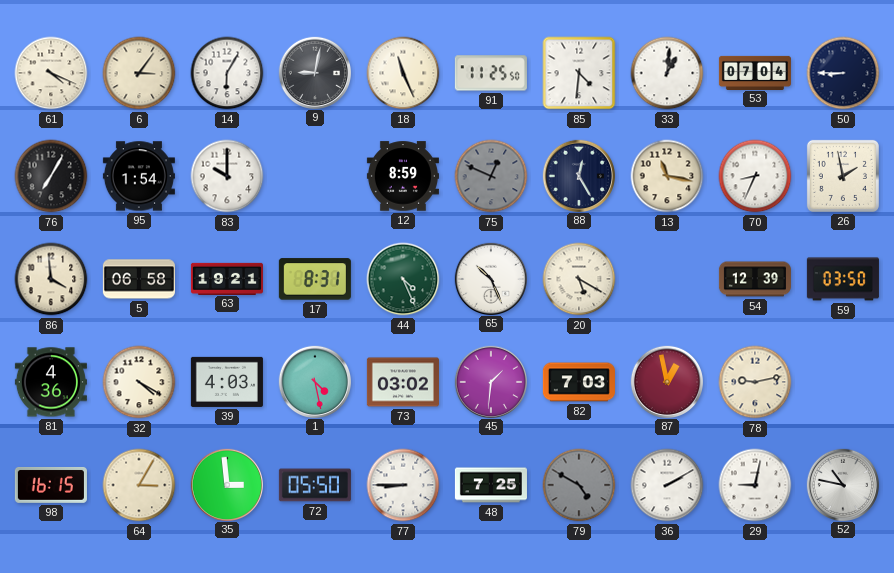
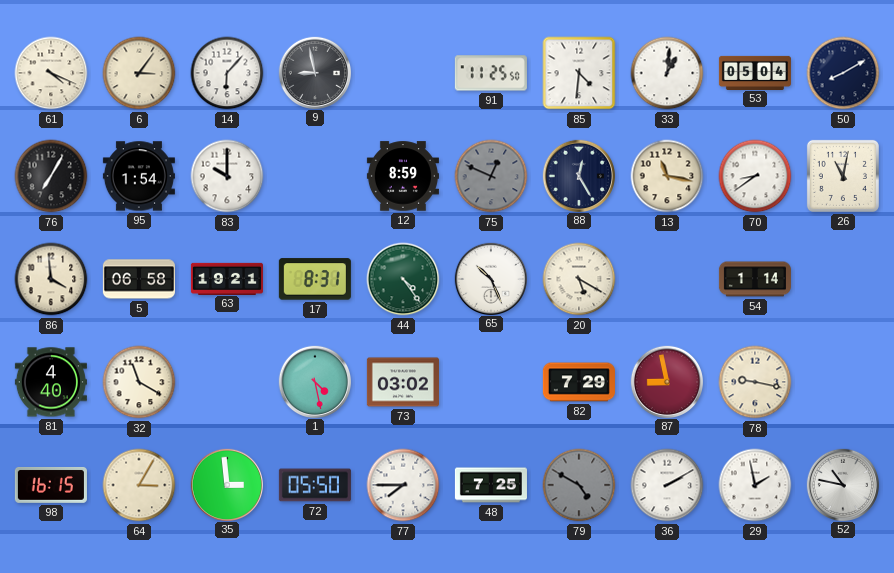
14: 6:05 -> 6:07 (227, 73)
9: 9:02 -> 8:58 (314, 72)
18: 11:26 -> none (403, 73)
53: 07:04 -> 05:04 (755, 72)
50: 8:45 -> 8:10 (843, 73)
70: 8:34 -> 8:39 (755, 176)
26: 1:58 -> 11:02 (843, 176)
44: 4:26 -> 4:24 (403, 279)
54: 12:39 -> 1:14 (755, 279)
59: 03:50 -> none (843, 279)
81: 4:36 -> 4:40 (51, 382)
32: 4:20 -> 11:20 (139, 382)
39: 4:03 -> none (227, 382)
45: 1:31 -> none (490, 381)
82: 7:03 -> 7:29 (579, 382)
87: 12:58 -> 8:58 (666, 381)
78: 9:13 -> 9:17 (755, 382)
77: 8:45 -> 7:45 (403, 485)
29: 9:02 -> 1:58 (755, 485)
